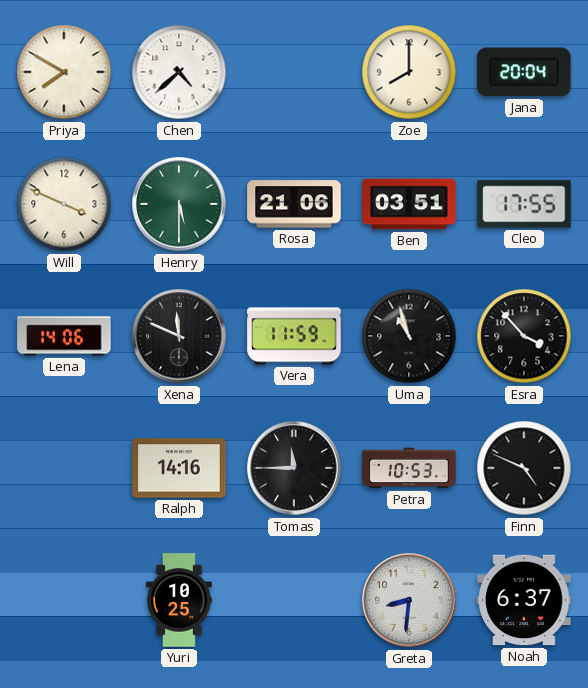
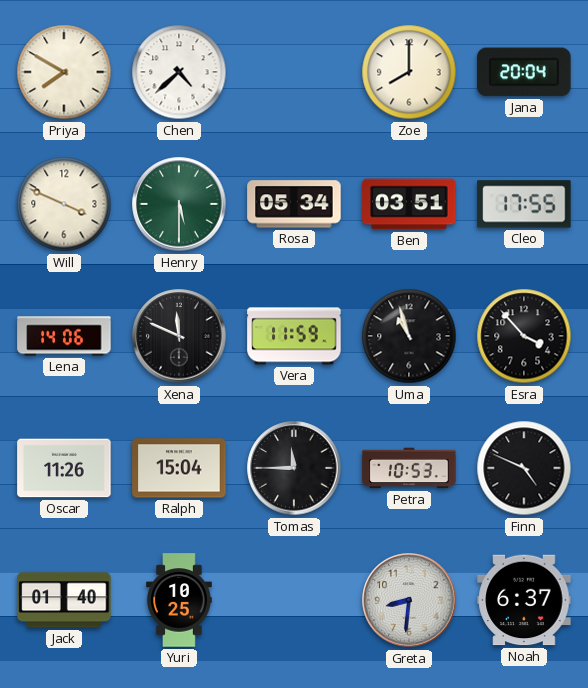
Rosa: 21:06 -> 05:34 (294, 204)
Oscar: none -> 11:26 (64, 468)
Ralph: 14:16 -> 15:04 (179, 468)
Jack: none -> 01:40 (64, 600)
